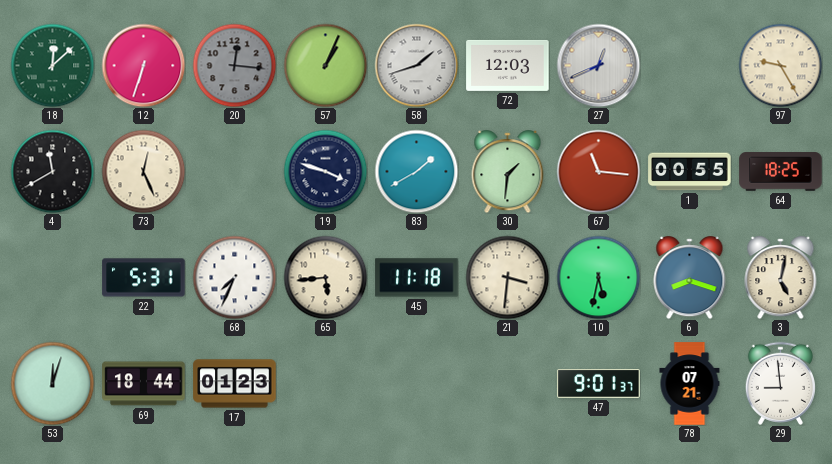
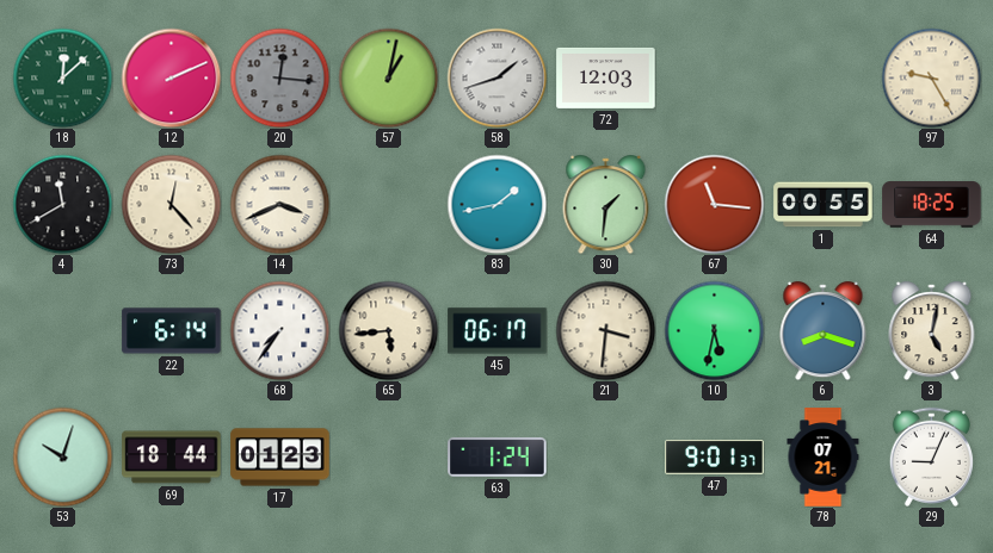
12: 6:33 -> 2:11 (171, 77)
57: 1:04 -> 1:02 (388, 77)
27: 12:41 -> none (598, 65)
73: 12:26 -> 12:23 (171, 204)
14: none -> 3:41 (279, 204)
19: 3:48 -> none (325, 171)
83: 1:40 -> 1:43 (496, 204)
22: 5:31 -> 6:14 (172, 331)
68: 7:34 -> 7:36 (279, 330)
45: 11:18 -> 06:17 (498, 331)
53: 12:03 -> 10:03 (62, 456)
63: none -> 1:24 (498, 456)
29: 8:59 -> 9:04 (931, 456)
